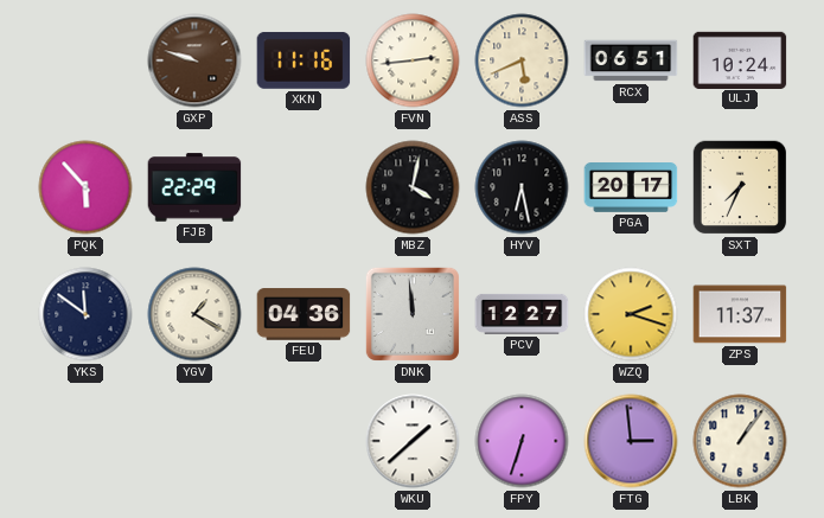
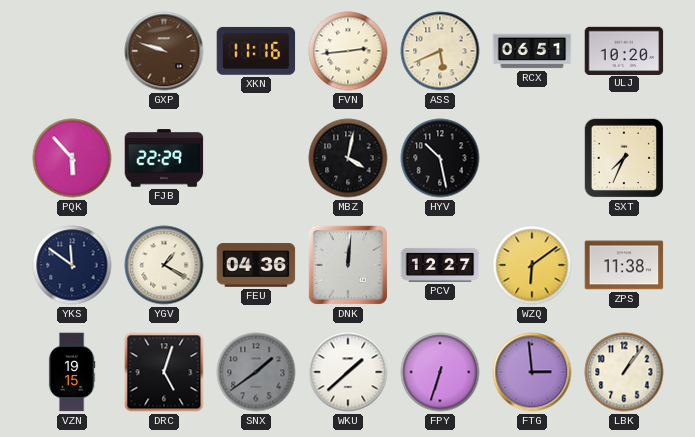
ULJ: 10:24 -> 10:20 (624, 50)
HYV: 6:28 -> 10:28 (440, 158)
PGA: 20:17 -> none (631, 188)
DNK: 11:59 -> 12:01 (348, 265)
WZQ: 2:18 -> 6:09 (532, 265)
ZPS: 11:37 -> 11:38 (624, 265)
VZN: none -> 19:15 (72, 372)
DRC: none -> 5:03 (164, 372)
SNX: none -> 1:39 (256, 372)
